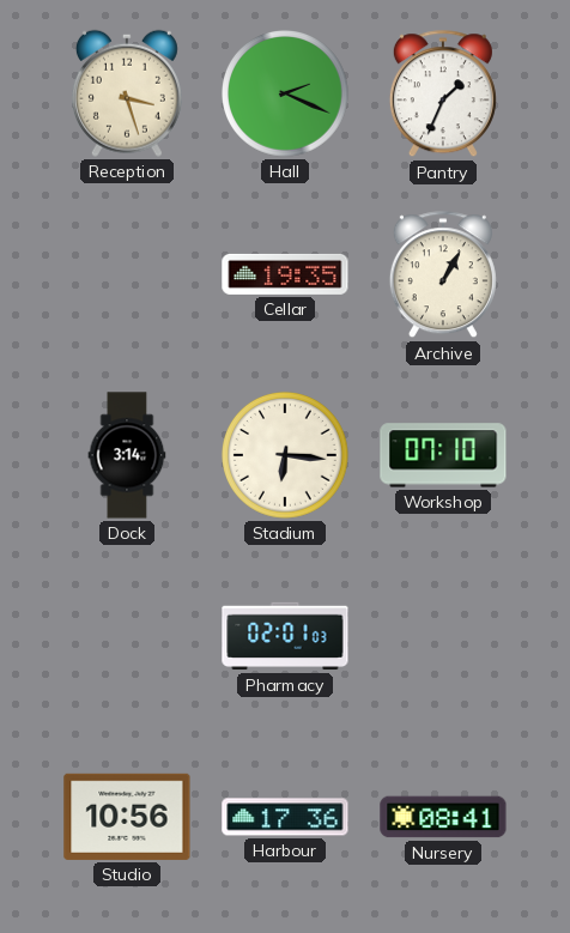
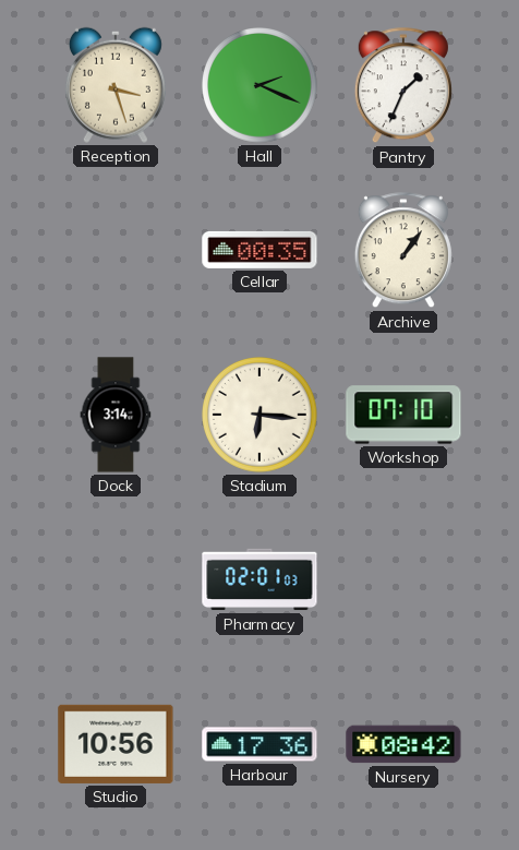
Cellar: 19:35 -> 00:35 (259, 250)
Archive: 1:05 -> 1:06 (403, 251)
Nursery: 08:41 -> 08:42 (403, 744)
